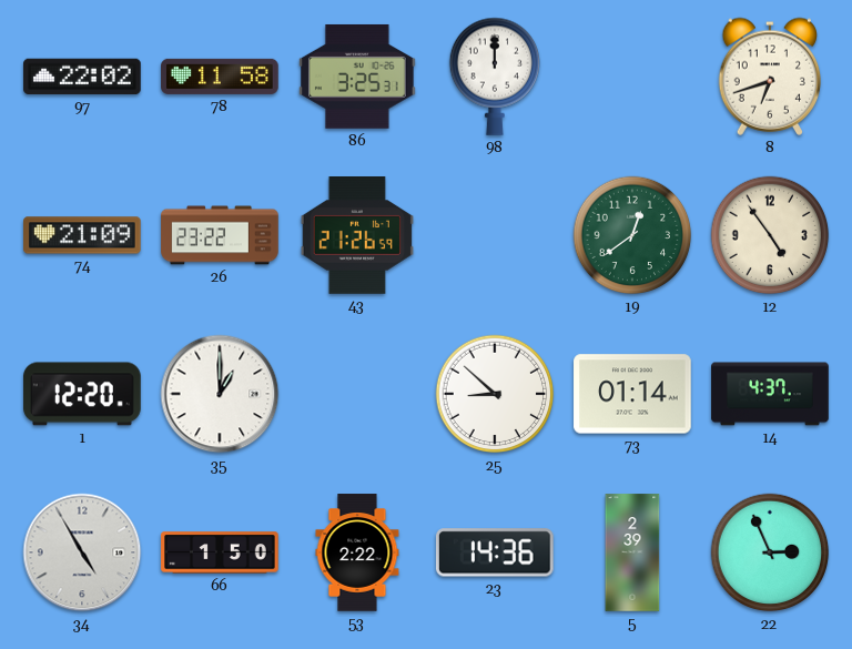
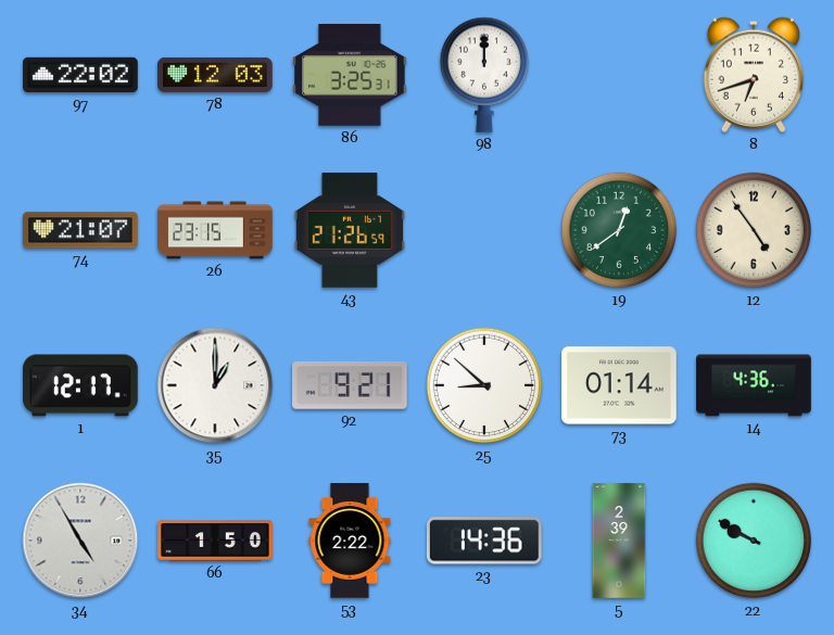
78: 11:58 -> 12:03 (215, 75)
74: 21:09 -> 21:07 (81, 230)
26: 23:22 -> 23:15 (215, 230)
1: 12:20 -> 12:17 (80, 385)
92: none -> 9:21 (351, 385)
14: 4:37 -> 4:36 (754, 385)
22: 2:56 -> 9:50 (754, 541)
